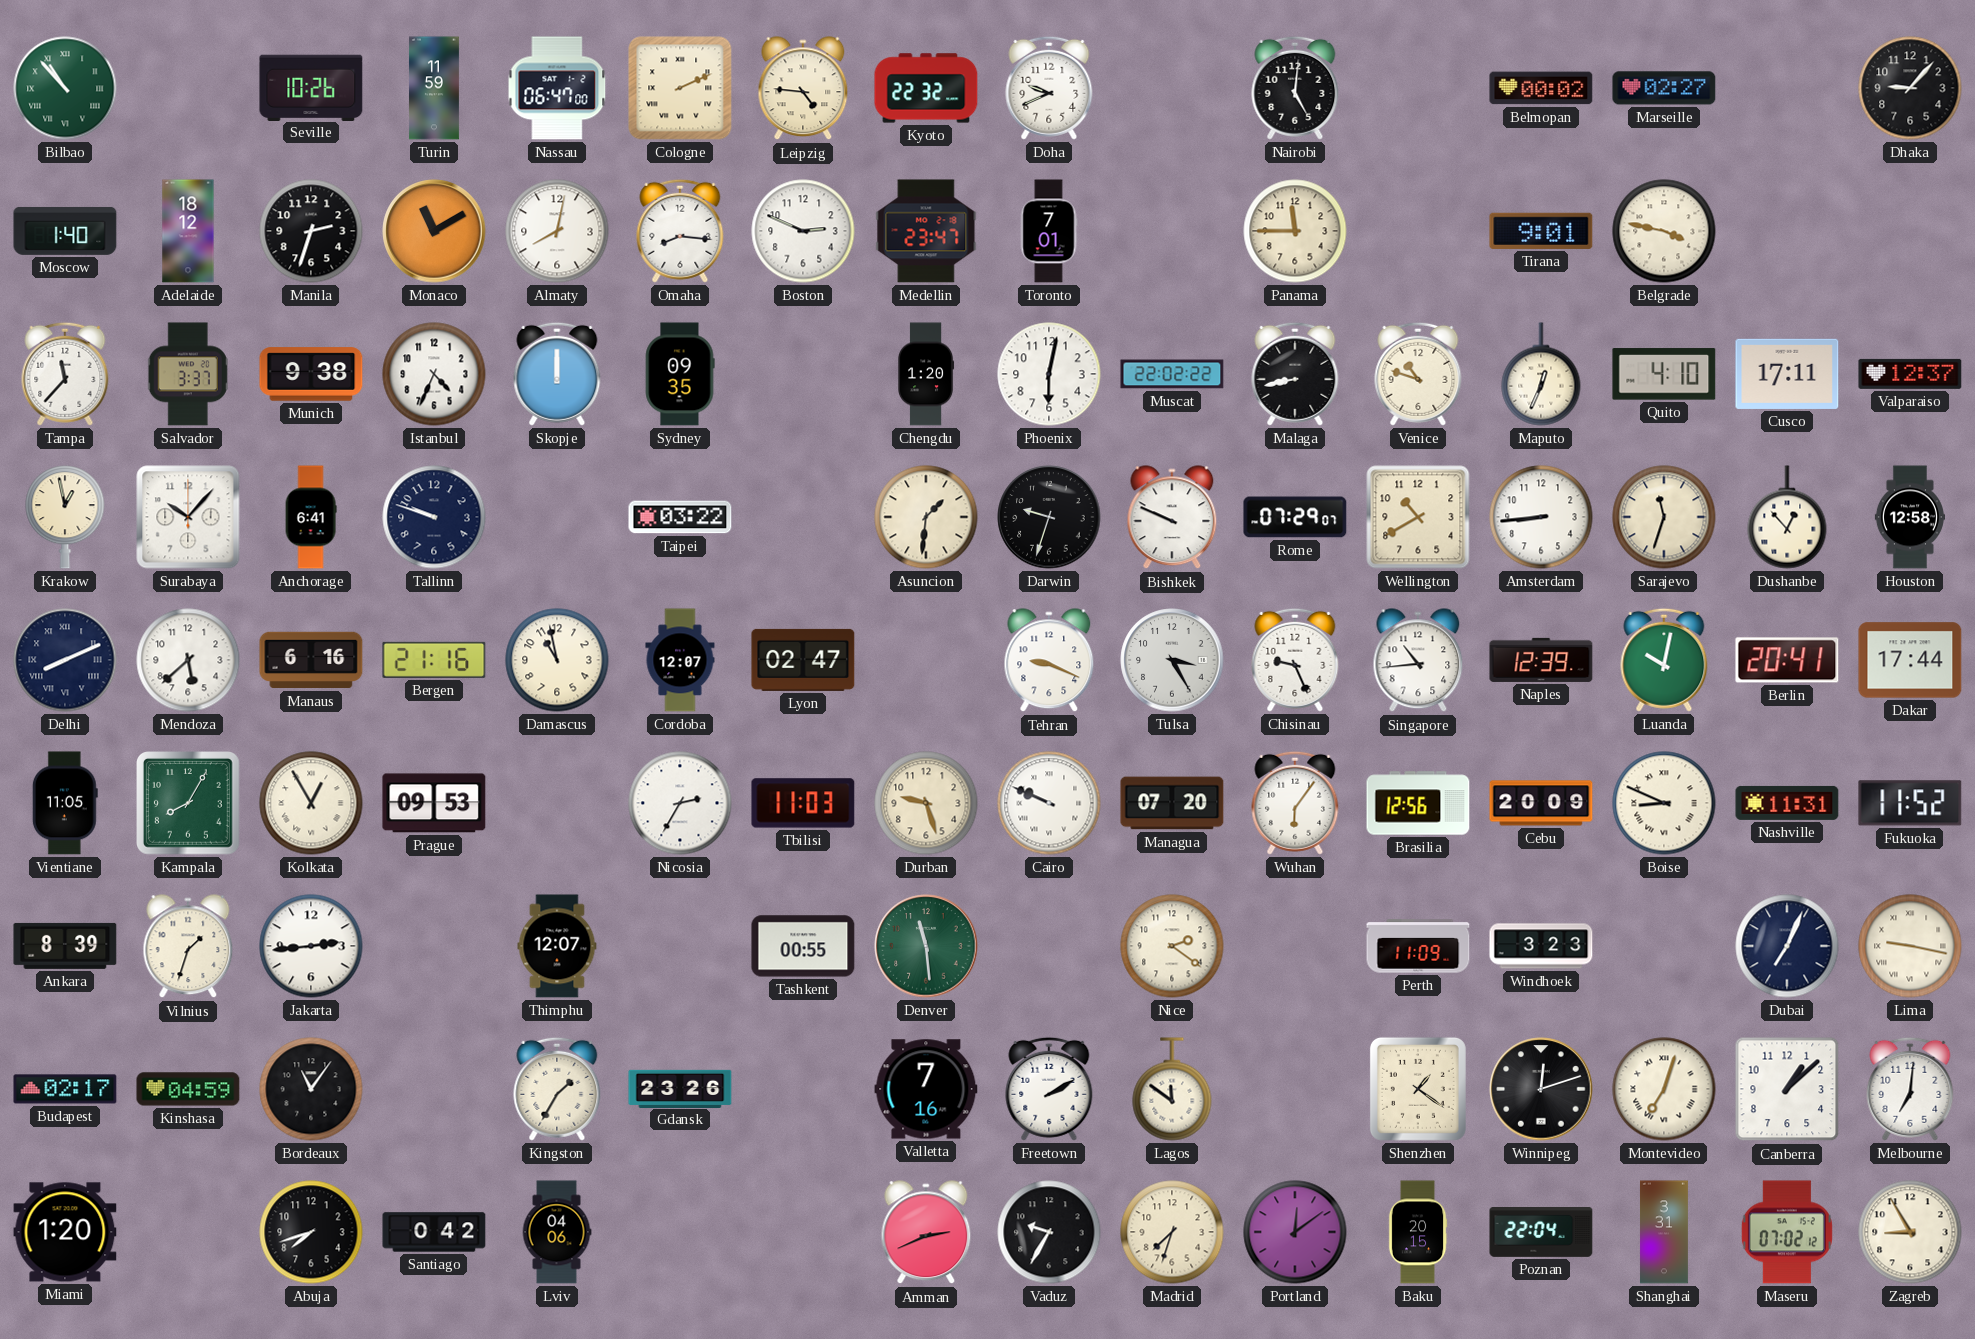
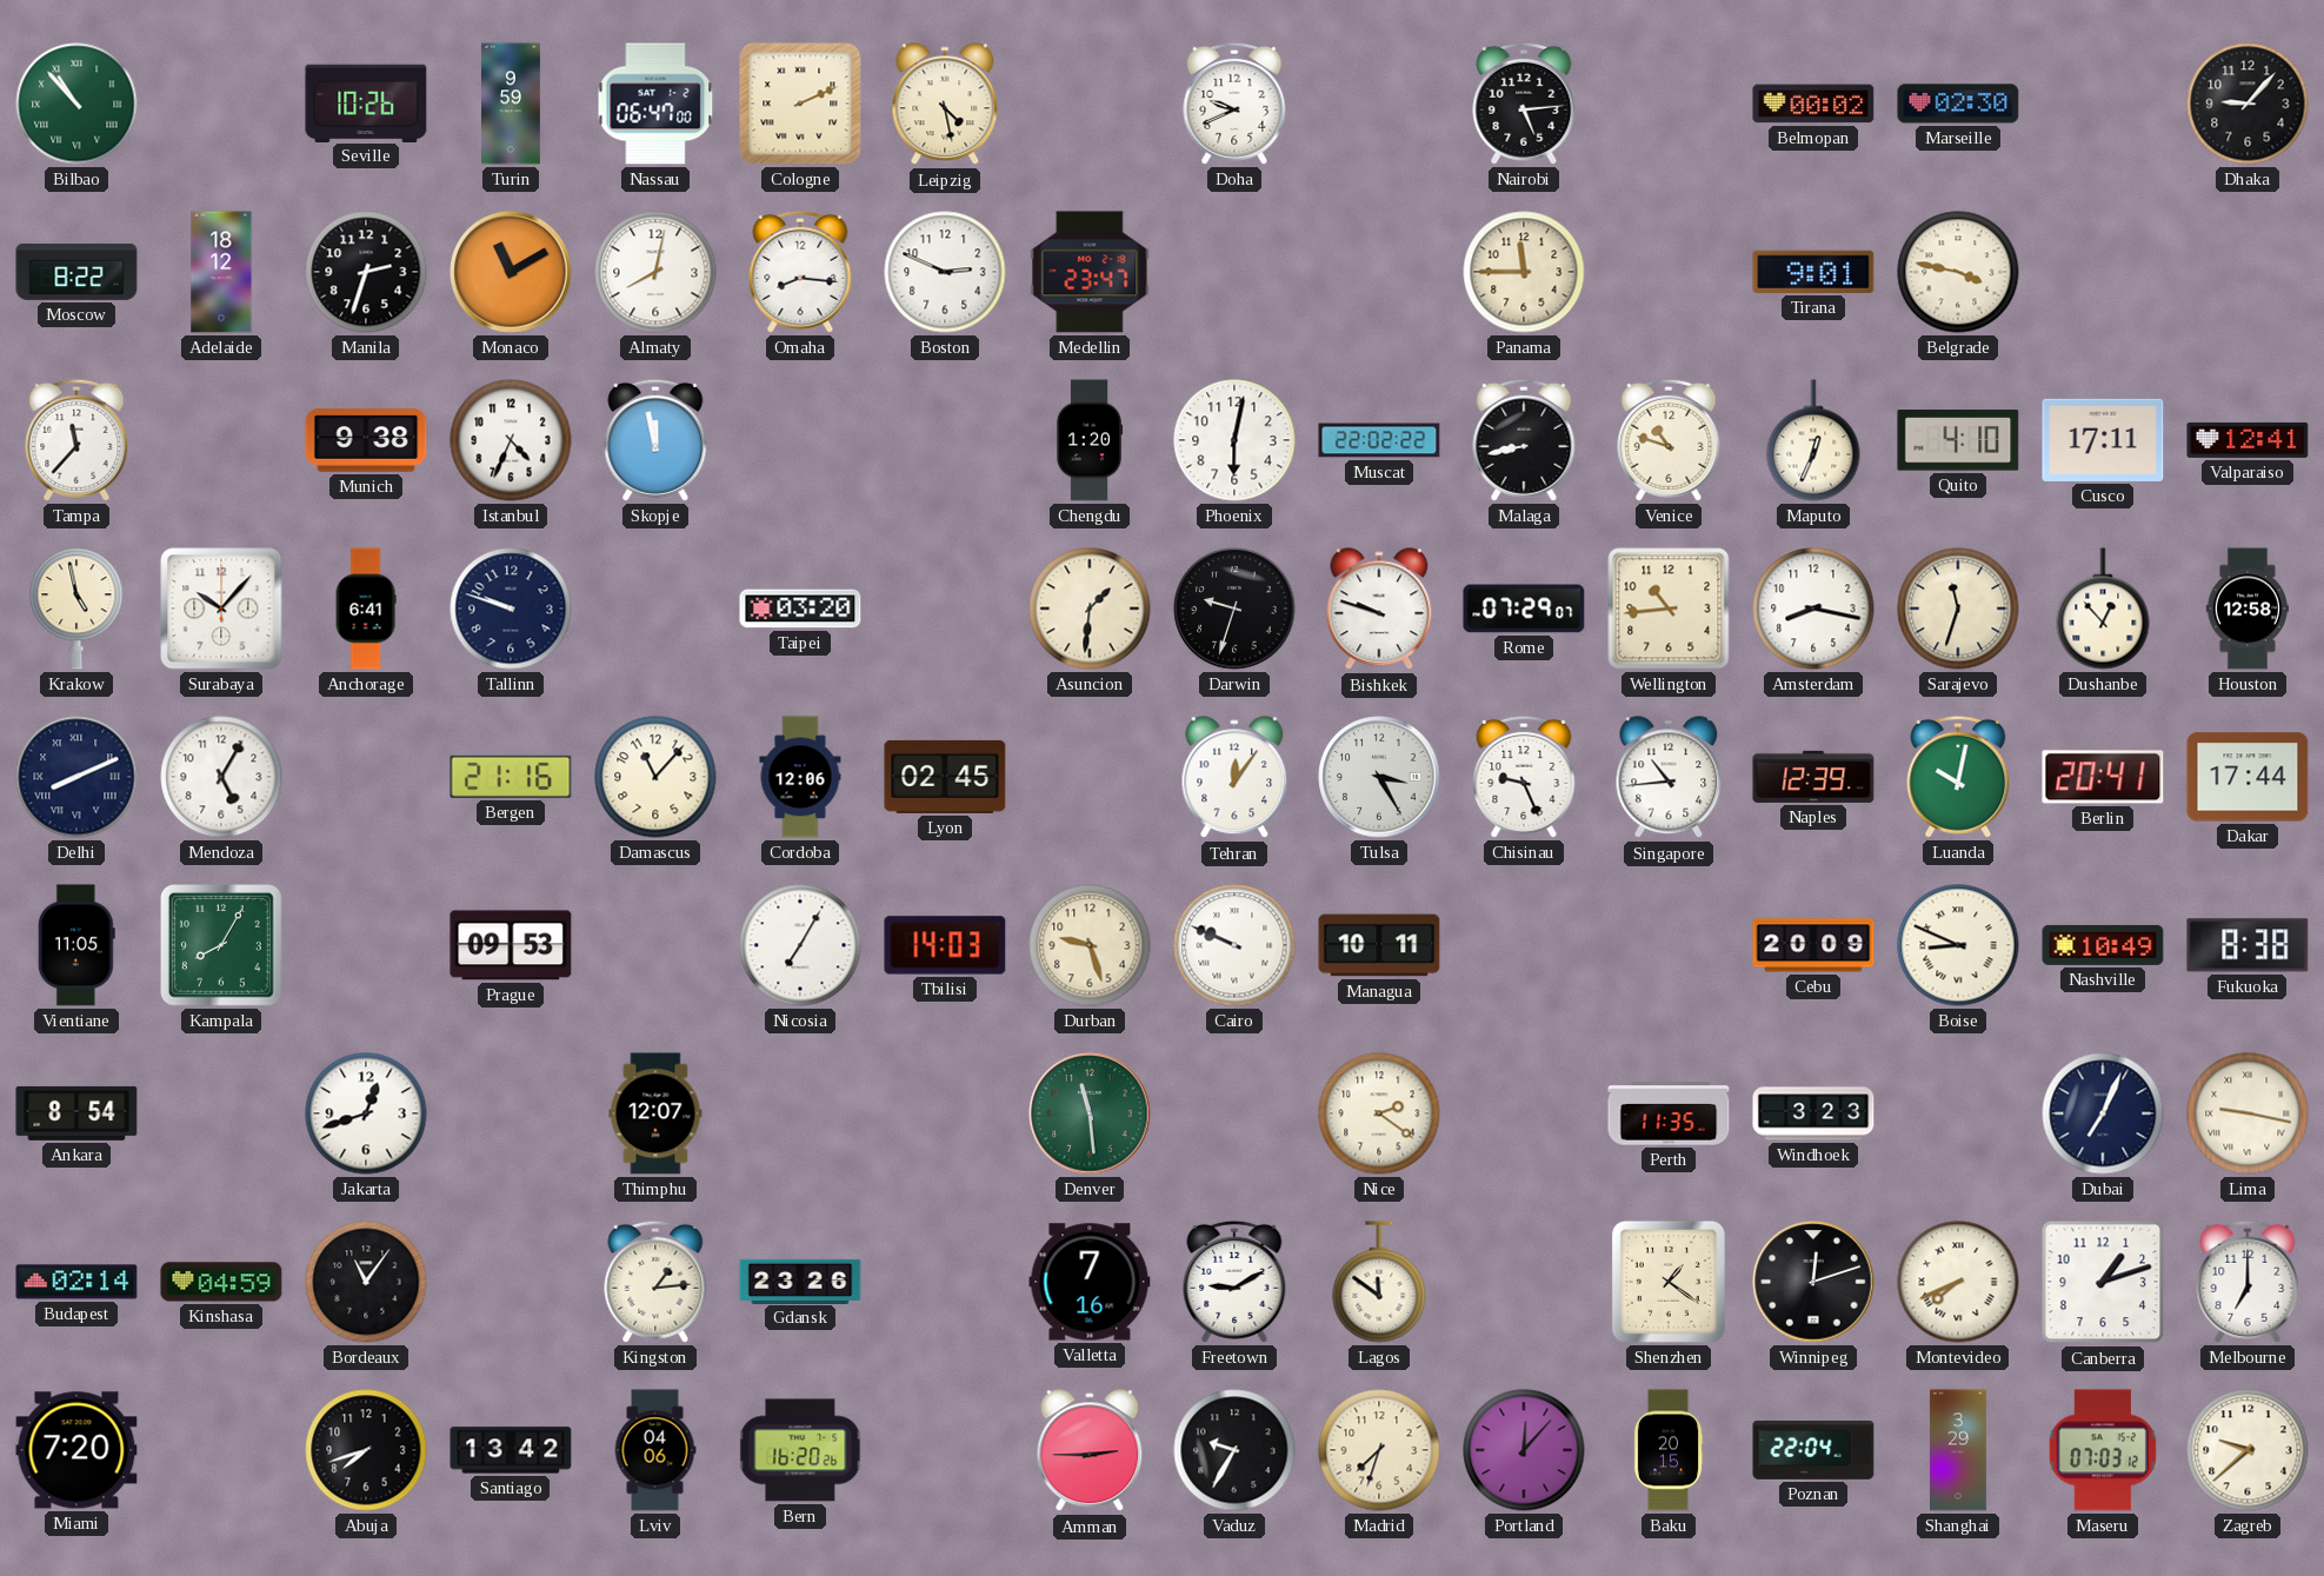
Turin: 11:59 -> 9:59 (511, 104)
Leipzig: 4:46 -> 4:28 (945, 105)
Kyoto: 22:32 -> none (926, 88)
Nairobi: 5:01 -> 5:14 (1524, 104)
Marseille: 02:27 -> 02:30 (1958, 104)
Moscow: 1:40 -> 8:22 (76, 272)
Toronto: 7:01 -> none (1049, 231)
Salvador: 3:37 -> none (188, 374)
Skopje: 12:00 -> 11:58 (655, 440)
Sydney: 09:35 -> none (680, 374)
Valparaiso: 12:37 -> 12:41 (2248, 440)
Krakow: 12:58 -> 4:58 (76, 609)
Taipei: 03:22 -> 03:20 (800, 609)
Bishkek: 9:49 -> 9:48 (1379, 610)
Wellington: 10:40 -> 10:44 (1669, 609)
Amsterdam: 8:44 -> 8:17 (1813, 609)
Mendoza: 5:38 -> 5:05 (221, 777)
Manaus: 6:16 -> none (311, 660)
Damascus: 10:58 -> 11:07 (655, 777)
Cordoba: 12:07 -> 12:06 (800, 777)
Lyon: 02:47 -> 02:45 (945, 777)
Tehran: 9:19 -> 12:06 (1234, 778)
Kolkata: 12:55 -> none (311, 803)
Nicosia: 2:35 -> 7:05 (800, 945)
Tbilisi: 11:03 -> 14:03 (945, 945)
Managua: 07:20 -> 10:11 (1379, 945)
Wuhan: 6:06 -> none (1295, 803)
Brasilia: 12:56 -> none (1418, 803)
Nashville: 11:31 -> 10:49 (2103, 945)
Fukuoka: 11:52 -> 8:38 (2248, 945)
Ankara: 8:39 -> 8:54 (76, 1113)
Vilnius: 1:33 -> none (188, 947)
Jakarta: 2:44 -> 12:42 (366, 1113)
Tashkent: 00:55 -> none (803, 946)
Perth: 11:09 -> 11:35 (1669, 1113)
Budapest: 02:17 -> 02:14 (76, 1282)
Kingston: 1:35 -> 1:14 (655, 1282)
Freetown: 2:10 -> 9:10 (1234, 1282)
Montevideo: 7:03 -> 7:41 (1958, 1282)
Canberra: 1:08 -> 1:12 (2103, 1282)
Melbourne: 7:01 -> 7:00 (2248, 1282)
Miami: 1:20 -> 7:20 (76, 1450)
Santiago: 0:42 -> 13:42 (511, 1450)
Bern: none -> 16:20 (800, 1450)
Amman: 2:41 -> 2:45 (1090, 1451)
Portland: 12:09 -> 12:07 (1524, 1450)
Shanghai: 3:31 -> 3:29 (1958, 1450)
Maseru: 07:02 -> 07:03 (2103, 1450)
Zagreb: 8:55 -> 9:38 (2248, 1450)
